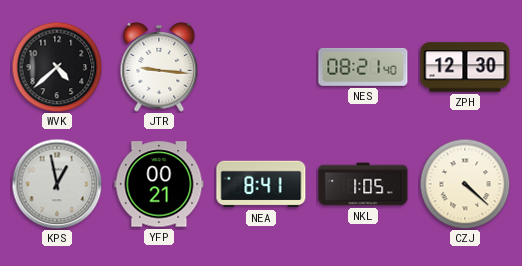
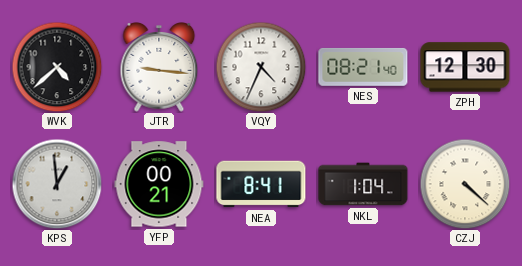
VQY: none -> 4:34 (261, 67)
KPS: 12:58 -> 12:59 (57, 184)
NKL: 1:05 -> 1:04 (363, 184)
